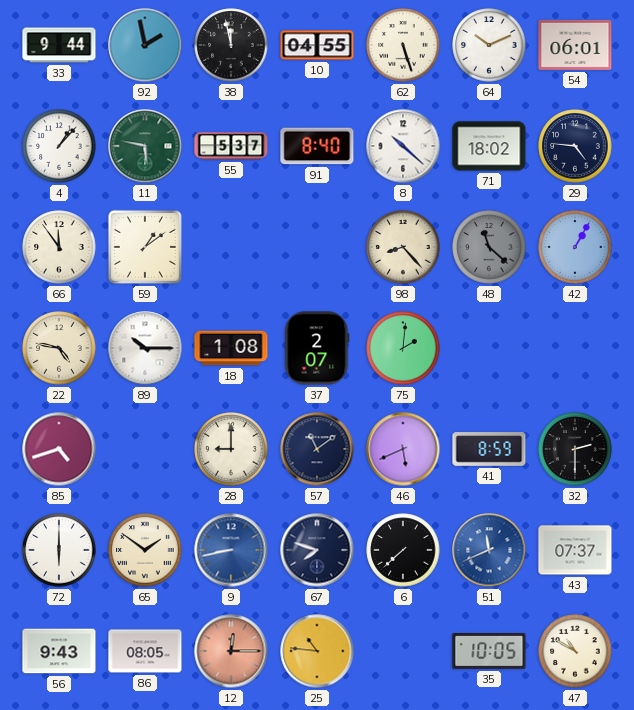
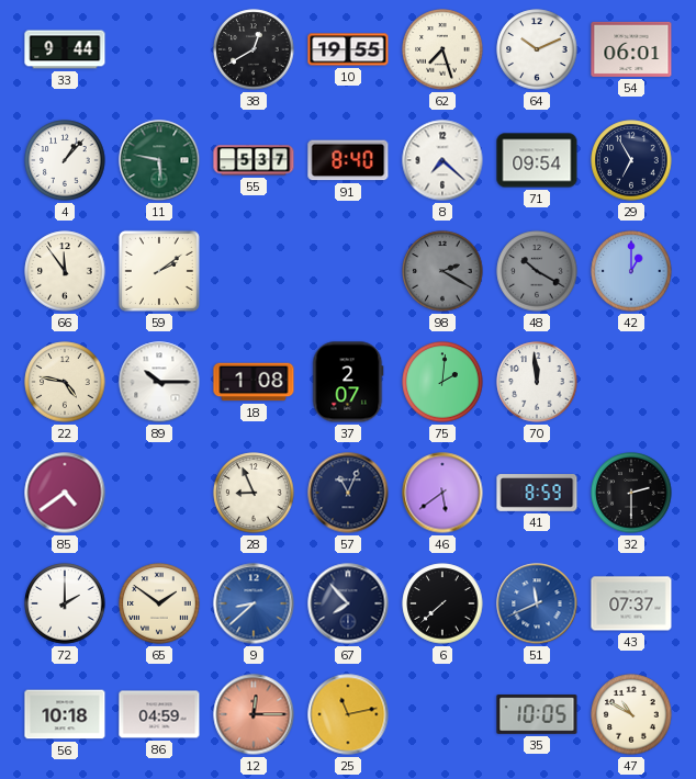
92: 1:58 -> none (145, 45)
38: 11:58 -> 12:40 (254, 49)
10: 04:55 -> 19:55 (348, 49)
62: 5:27 -> 7:27 (442, 49)
8: 10:22 -> 7:22 (442, 160)
71: 18:02 -> 09:54 (537, 160)
29: 4:46 -> 6:55 (631, 160)
59: 1:09 -> 2:09 (159, 271)
98: 8:23 -> 2:20 (442, 271)
98 dial: cream -> grey (442, 271)
48: 11:22 -> 10:20 (537, 271)
42: 1:05 -> 1:00 (631, 271)
70: none -> 11:59 (537, 382)
85: 4:42 -> 4:39 (65, 493)
28: 9:00 -> 8:56 (254, 493)
57: 11:09 -> 11:04 (348, 493)
46: 5:41 -> 5:39 (442, 493)
72: 6:00 -> 2:00 (65, 603)
9: 8:43 -> 8:38 (254, 603)
67: 7:48 -> 7:53 (348, 603)
56: 9:43 -> 10:18 (65, 714)
86: 08:05 -> 04:59 (159, 714)
25: 10:46 -> 11:13 (348, 714)
